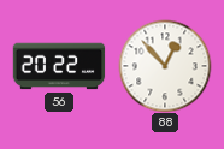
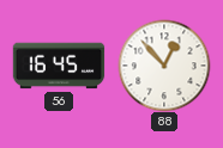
56: 20:22 -> 16:45 (59, 66)
